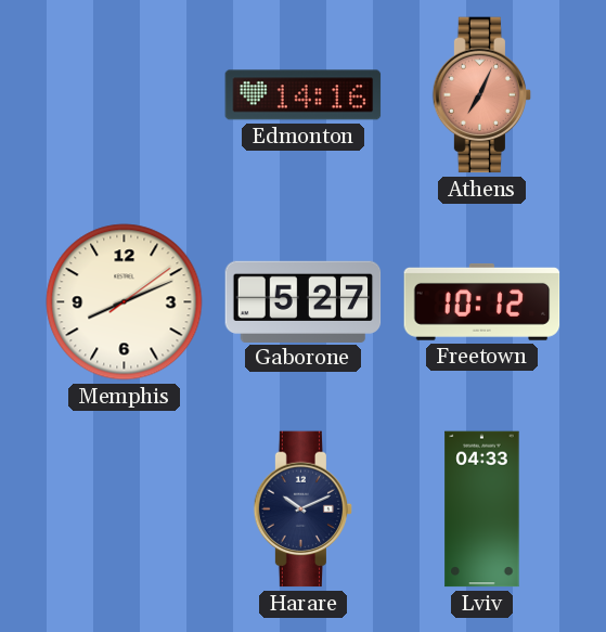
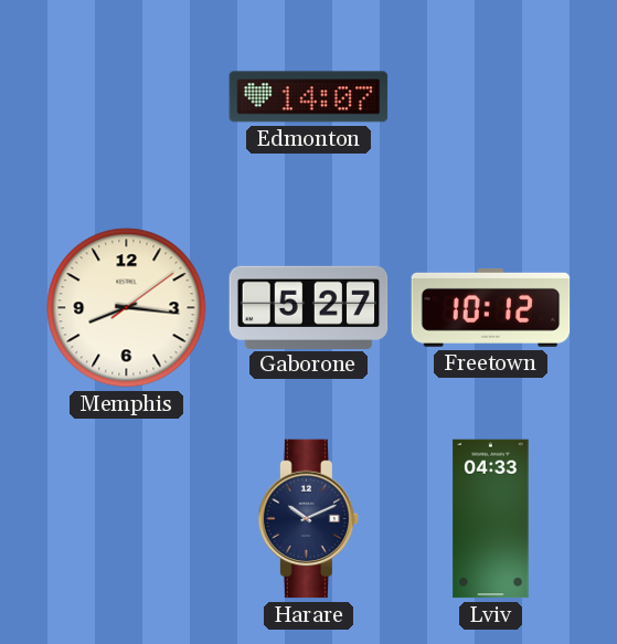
Edmonton: 14:16 -> 14:07 (309, 97)
Athens: 7:04 -> none (482, 95)
Memphis: 8:11 -> 8:16 (127, 308)
